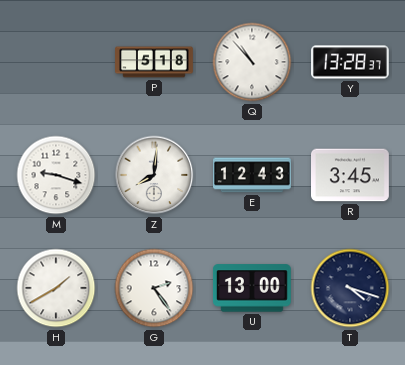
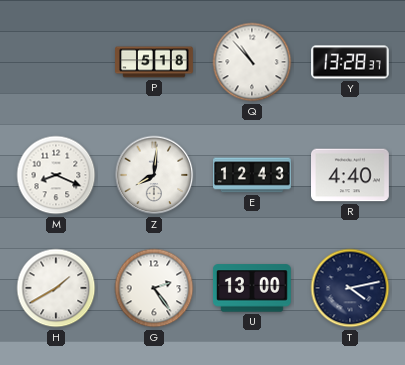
M: 9:18 -> 8:19 (56, 175)
R: 3:45 -> 4:40 (351, 175)
T: 4:18 -> 4:13 (350, 288)
